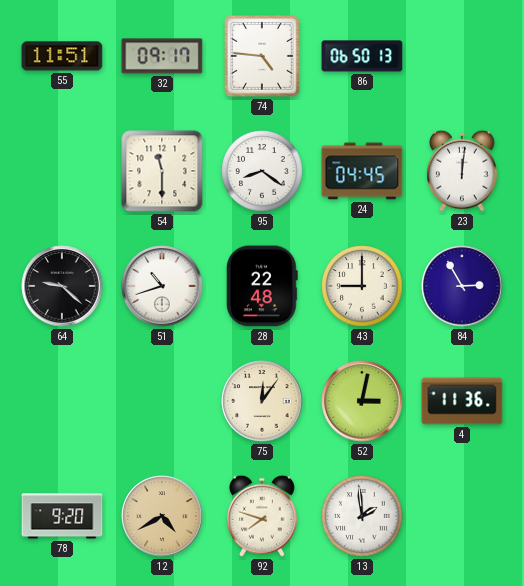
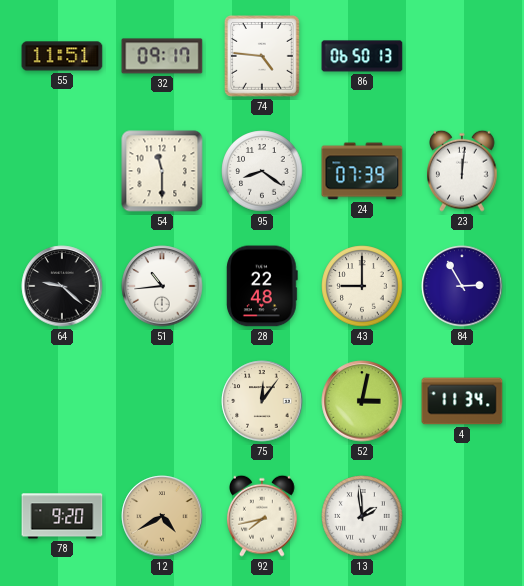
24: 04:45 -> 07:39 (362, 171)
51: 10:42 -> 10:44 (162, 286)
4: 11:36 -> 11:34 (462, 401)
92: 7:48 -> 7:43 (263, 516)
